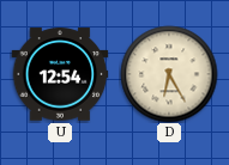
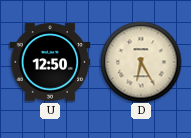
U: 12:54 -> 12:50 (50, 62)
